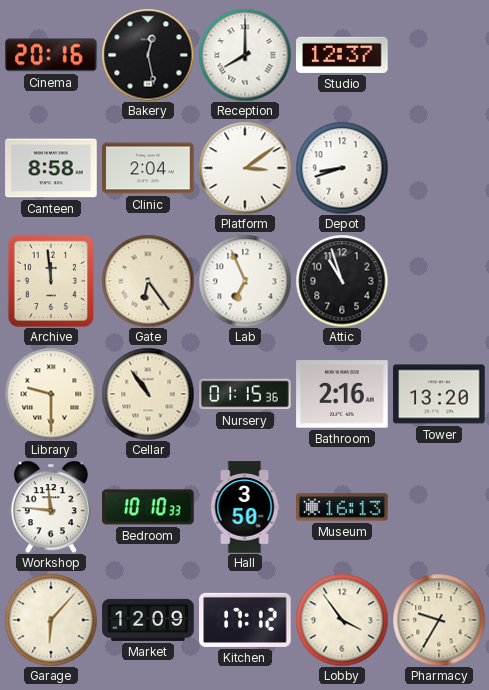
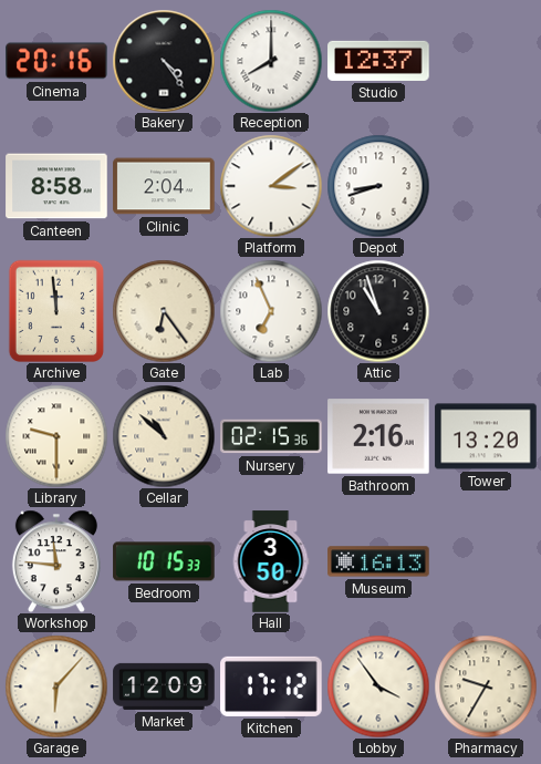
Bakery: 12:28 -> 4:24 (164, 61)
Cellar: 10:54 -> 10:52 (164, 436)
Nursery: 01:15 -> 02:15 (271, 436)
Bedroom: 10:10 -> 10:15 (164, 561)
